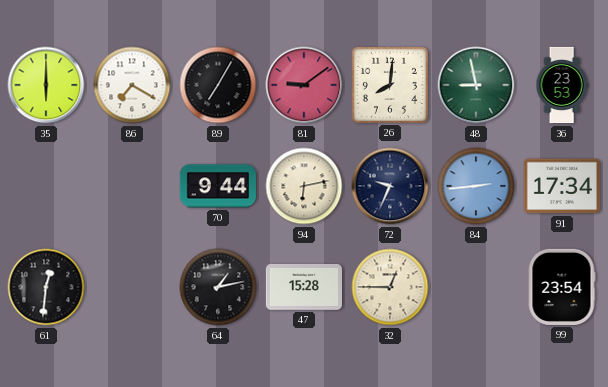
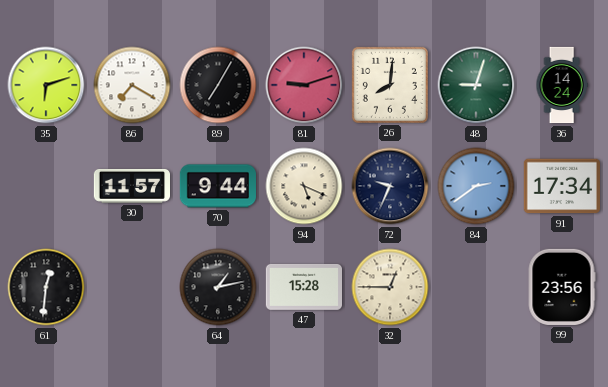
35: 6:00 -> 6:12 (46, 85)
81: 9:09 -> 9:12 (304, 85)
48: 8:58 -> 9:03 (476, 85)
36: 23:53 -> 14:24 (562, 85)
30: none -> 11:57 (131, 186)
94: 6:13 -> 5:19 (304, 186)
84: 2:44 -> 2:39 (476, 186)
99: 23:54 -> 23:56 (562, 287)
